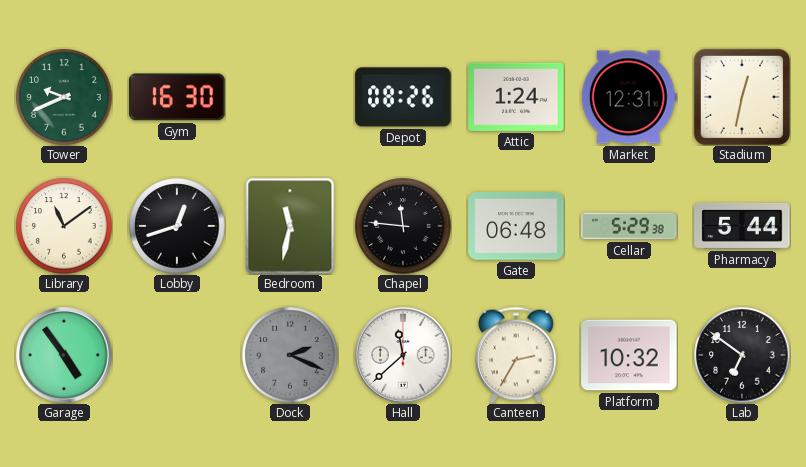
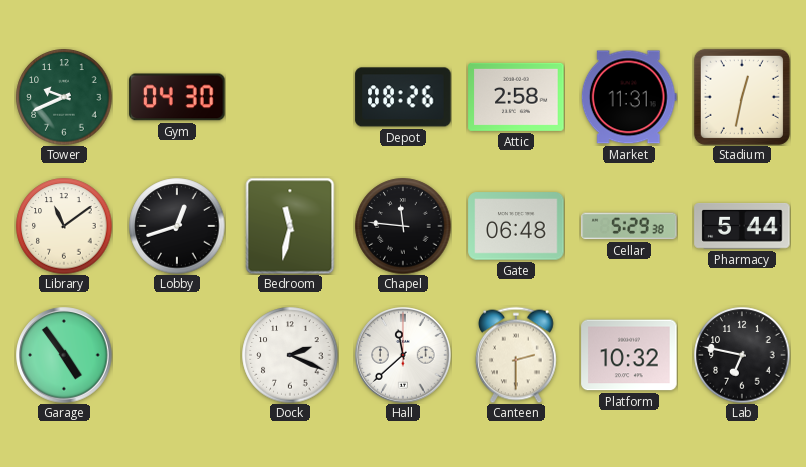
Gym: 16:30 -> 04:30 (177, 97)
Attic: 1:24 -> 2:58 (516, 97)
Market: 12:31 -> 11:31 (629, 97)
Dock dial: grey -> white (290, 355)
Canteen: 2:35 -> 2:30 (516, 355)
Lab: 6:51 -> 6:47 (742, 355)
